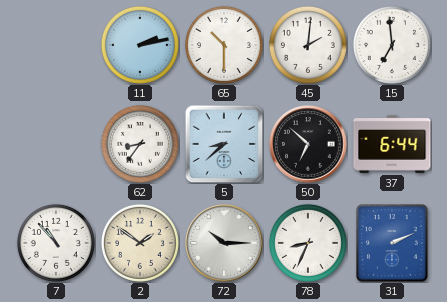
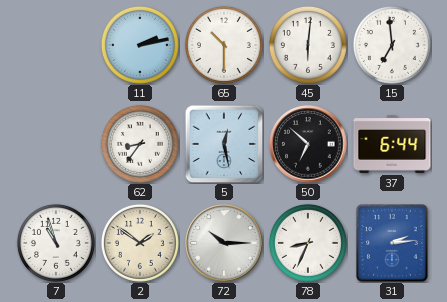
45: 2:01 -> 6:01 (308, 45)
5: 8:38 -> 12:28 (224, 144)
7: 10:53 -> 10:57 (56, 243)
31: 2:11 -> 2:14 (393, 244)
